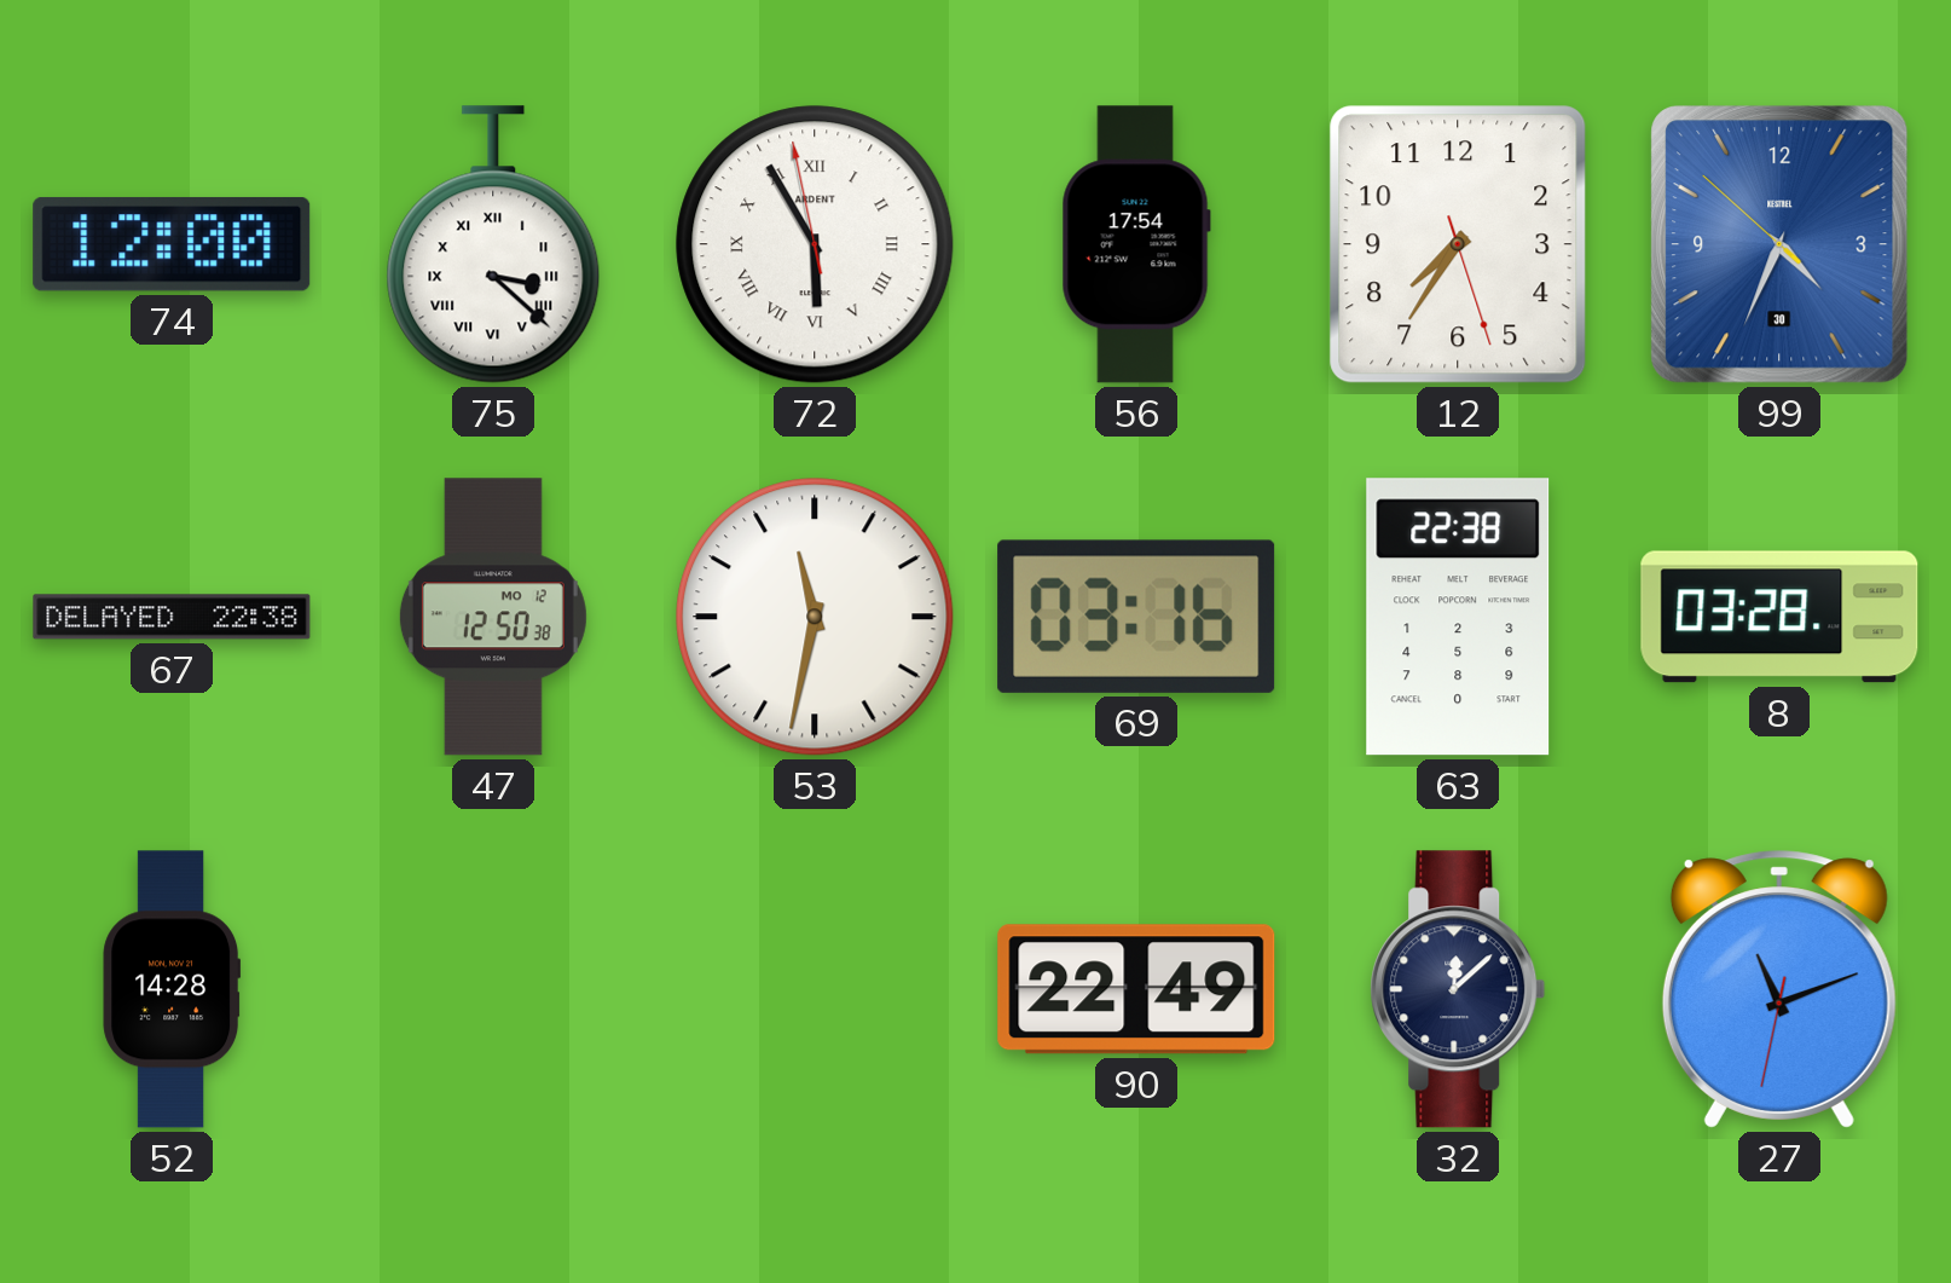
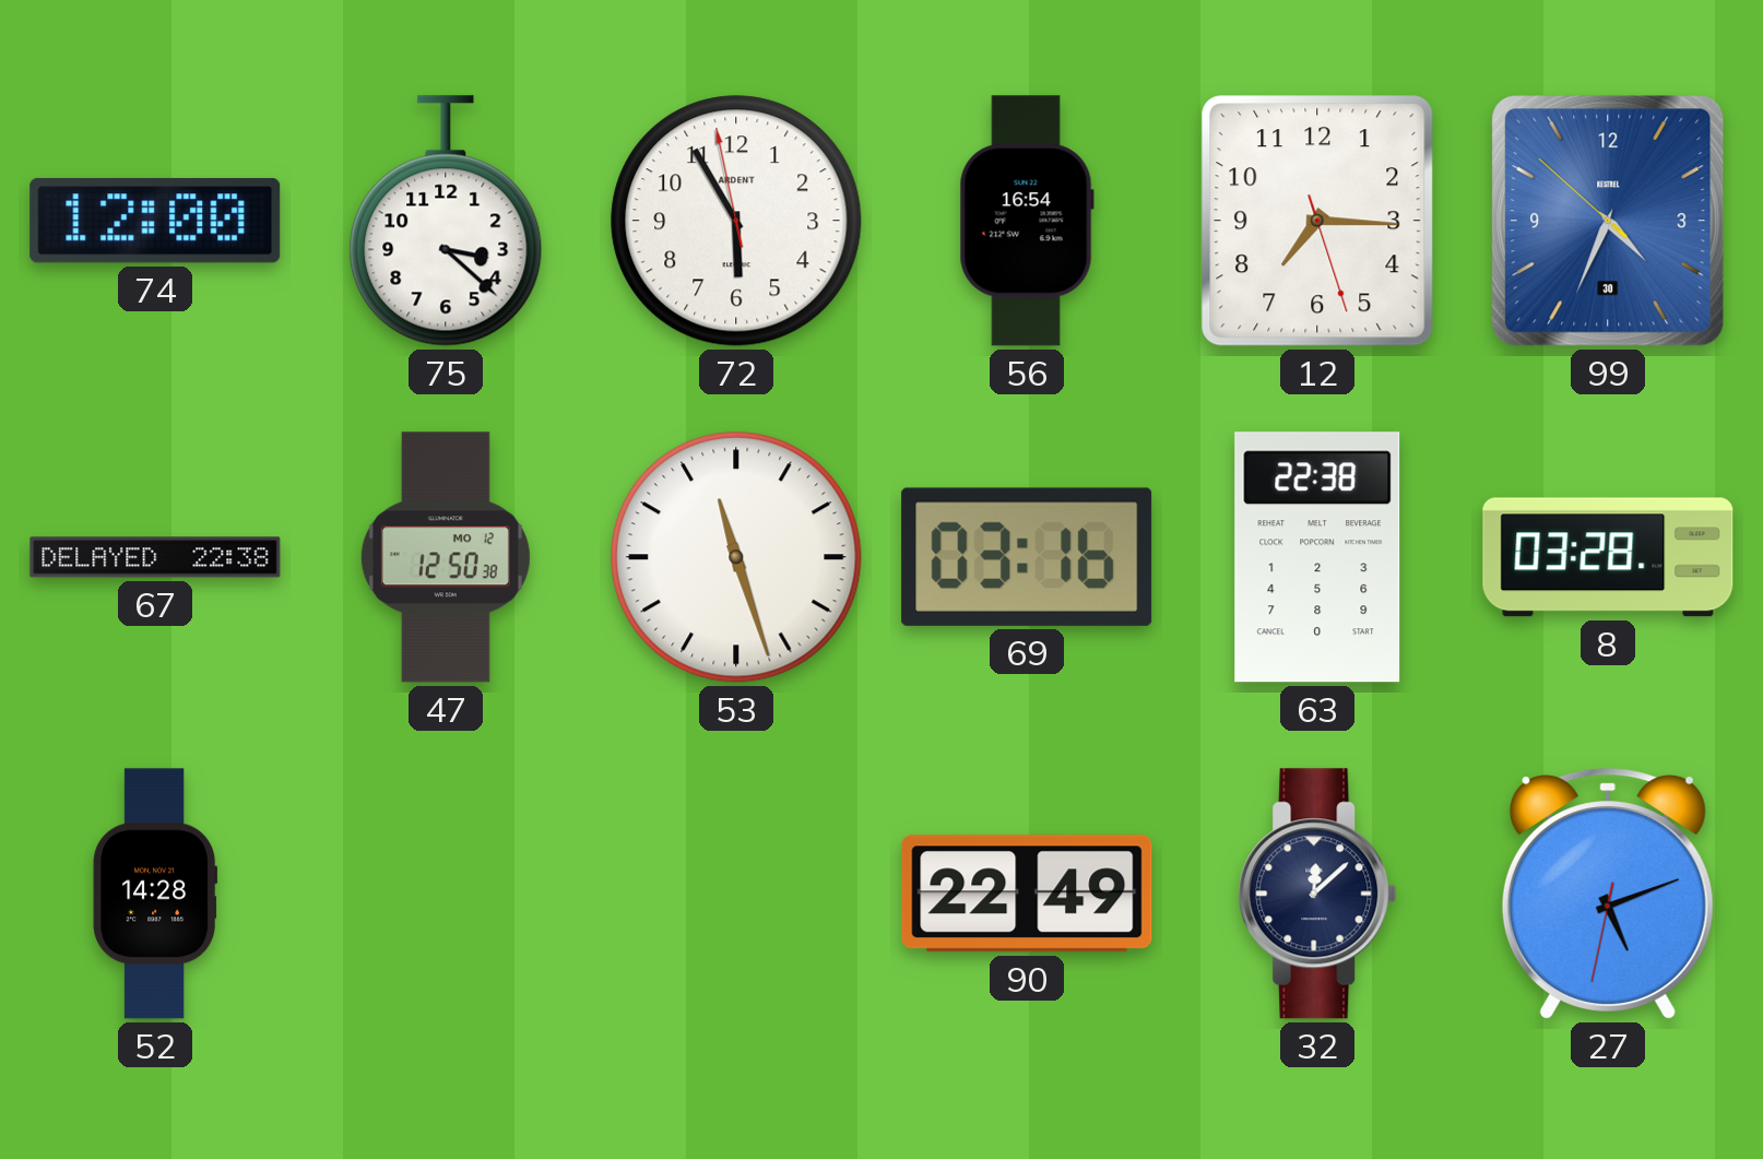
75 numerals: Roman -> Arabic (446, 221)
72 numerals: Roman -> Arabic (736, 221)
56: 17:54 -> 16:54 (1027, 221)
12: 7:35 -> 7:15 (1317, 221)
53: 11:32 -> 11:27 (736, 557)
27: 11:11 -> 5:11 (1608, 894)
